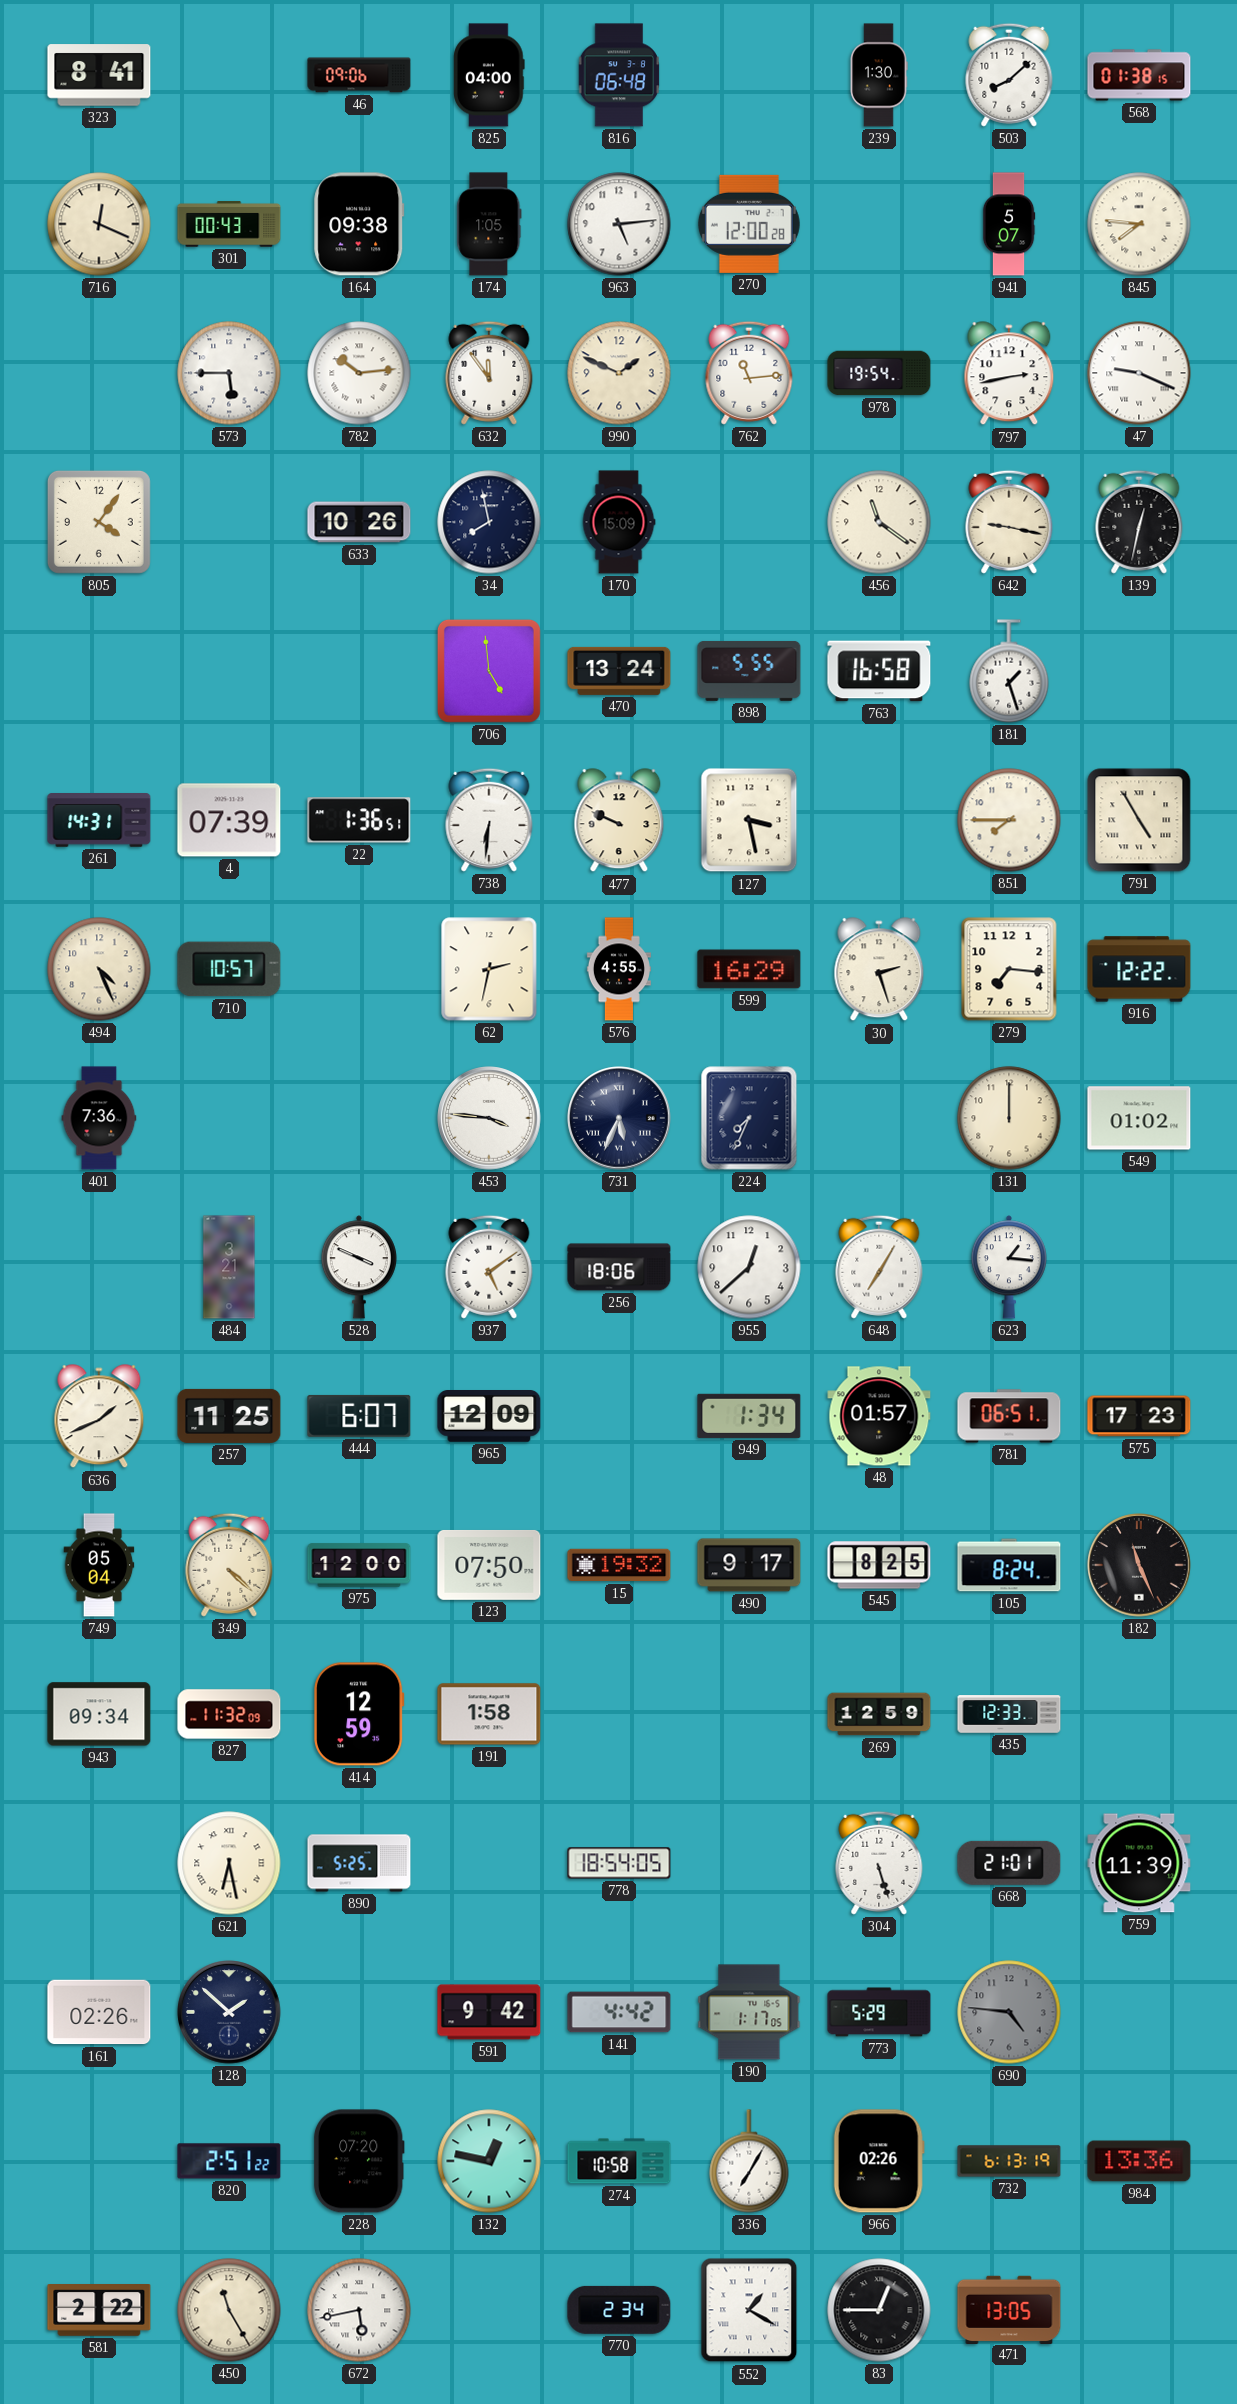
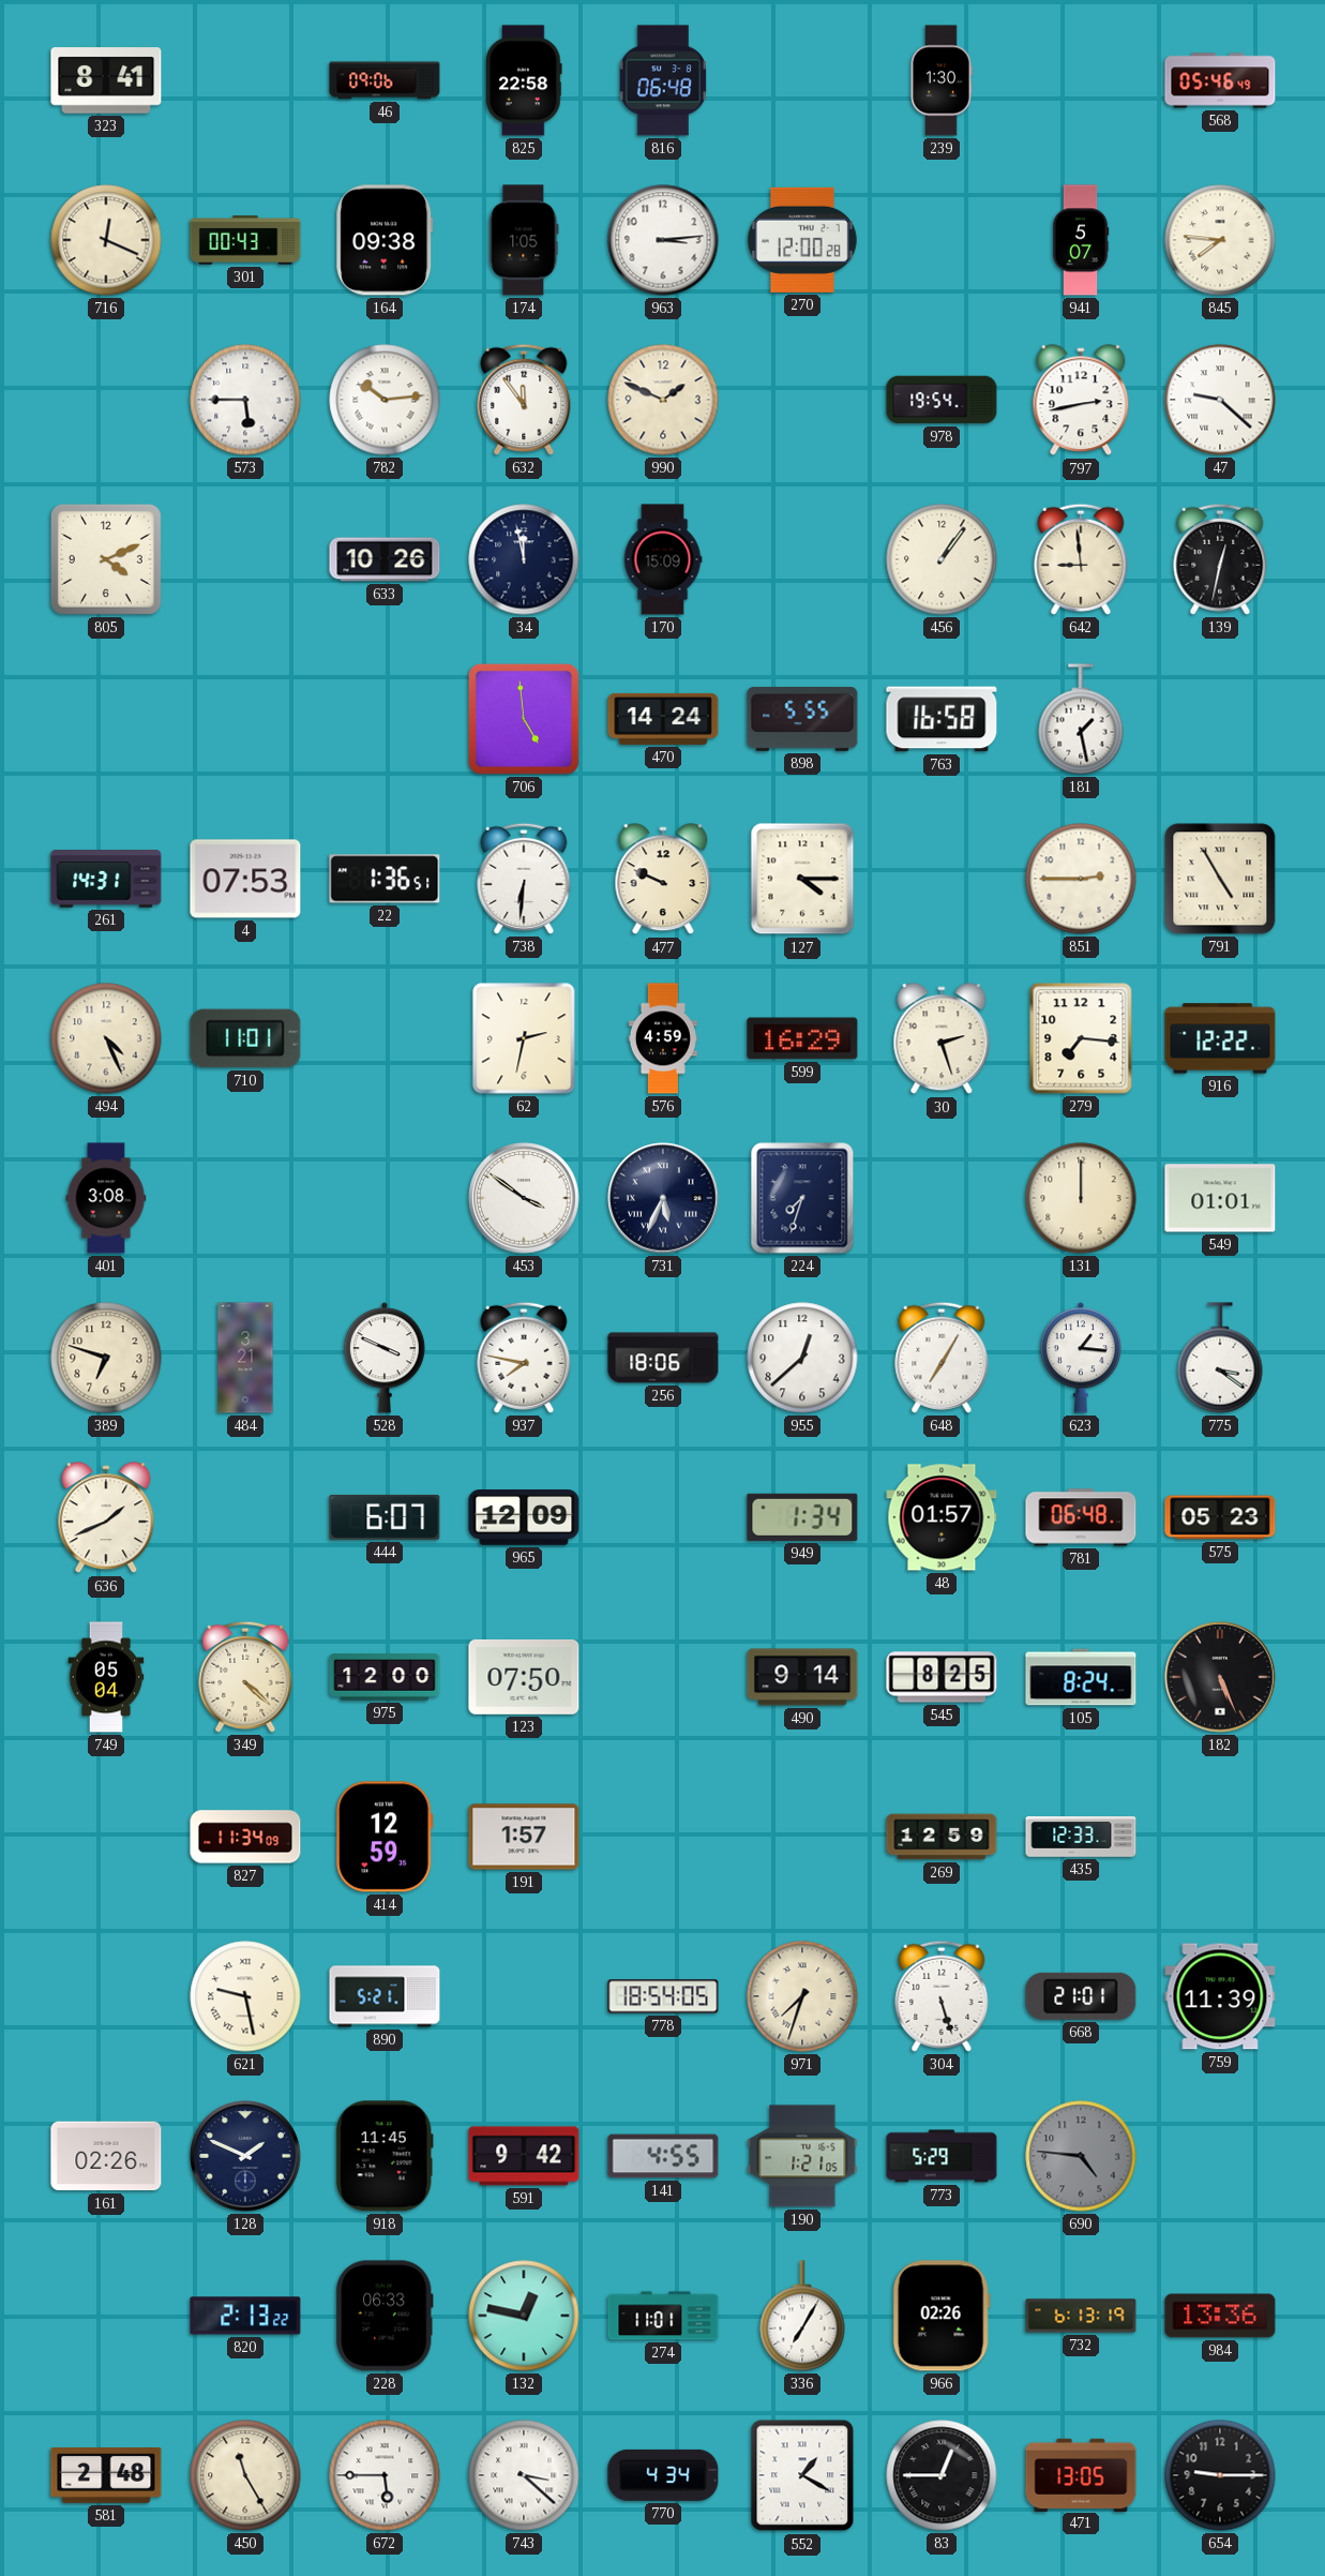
825: 04:00 -> 22:58 (524, 80)
503: 8:08 -> none (1009, 75)
568: 01:38 -> 05:46 (1220, 80)
963: 5:14 -> 3:14 (663, 240)
762: 11:14 -> none (749, 373)
47: 9:19 -> 9:22 (1220, 400)
805: 4:06 -> 4:11 (106, 559)
34: 7:58 -> 11:58 (524, 559)
456: 11:21 -> 1:06 (942, 559)
642: 9:17 -> 8:59 (1081, 559)
470: 13:24 -> 14:24 (663, 719)
181: 1:27 -> 1:28 (1081, 719)
4: 07:39 -> 07:53 (245, 879)
127: 3:28 -> 4:15 (802, 879)
851: 7:45 -> 2:45 (1081, 879)
710: 10:57 -> 11:01 (245, 1038)
576: 4:55 -> 4:59 (663, 1038)
401: 7:36 -> 3:08 (106, 1198)
453: 3:46 -> 3:51 (524, 1198)
224: 7:34 -> 7:33 (802, 1198)
549: 01:02 -> 01:01 (1220, 1198)
389: none -> 6:48 (106, 1358)
937: 5:09 -> 7:47 (524, 1358)
775: none -> 3:21 (1220, 1358)
257: 11:25 -> none (229, 1416)
781: 06:51 -> 06:48 (1081, 1517)
575: 17:23 -> 05:23 (1220, 1517)
15: 19:32 -> none (619, 1565)
490: 9:17 -> 9:14 (802, 1677)
182: 11:26 -> 5:26 (1220, 1677)
943: 09:34 -> none (99, 1714)
827: 11:32 -> 11:34 (245, 1837)
191: 1:58 -> 1:57 (524, 1837)
621: 6:28 -> 9:28 (245, 1996)
890: 5:25 -> 5:21 (385, 1996)
971: none -> 7:33 (802, 1996)
128: 1:52 -> 1:49 (245, 2156)
918: none -> 11:45 (385, 2156)
141: 4:42 -> 4:55 (663, 2156)
190: 1:17 -> 1:21 (802, 2156)
820: 2:51 -> 2:13 (245, 2316)
228: 07:20 -> 06:33 (385, 2316)
274: 10:58 -> 11:01 (663, 2316)
581: 2:22 -> 2:48 (106, 2476)
672: 5:43 -> 5:45 (385, 2475)
743: none -> 3:22 (524, 2475)
770: 2:34 -> 4:34 (663, 2475)
654: none -> 9:15 (1220, 2475)
